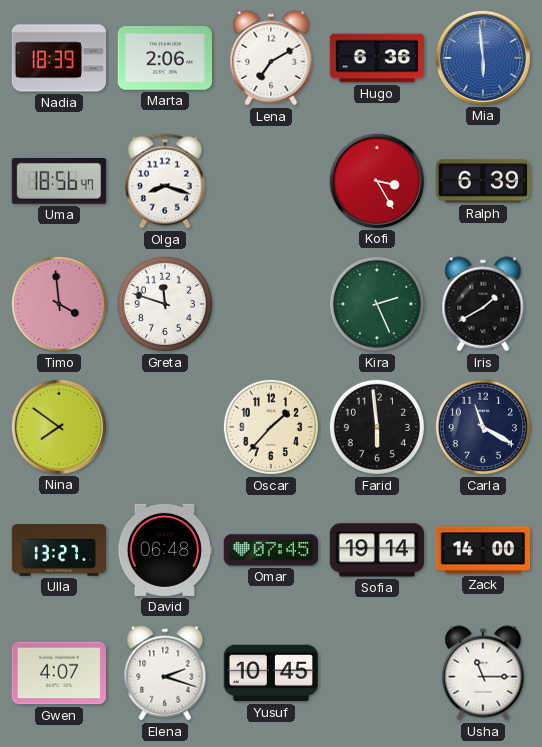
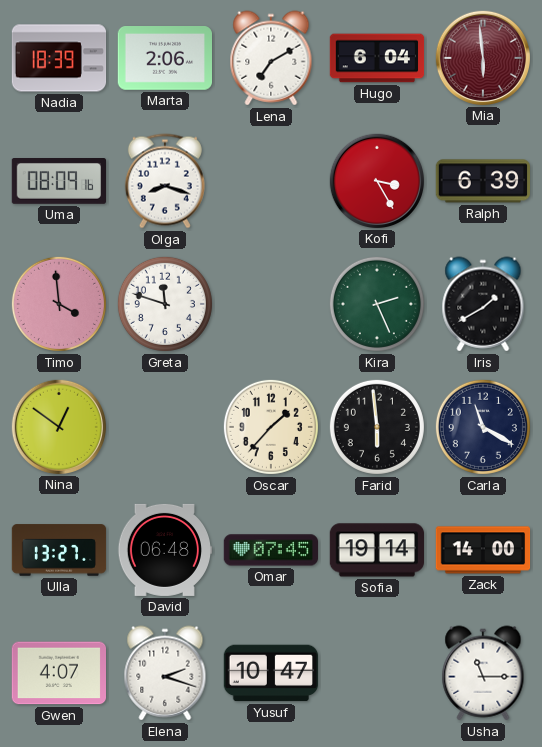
Hugo: 6:36 -> 6:04 (377, 58)
Mia dial: blue -> burgundy (482, 57)
Uma: 18:56 -> 08:09 (58, 182)
Nina: 7:51 -> 12:51 (58, 426)
Yusuf: 10:45 -> 10:47 (270, 673)
